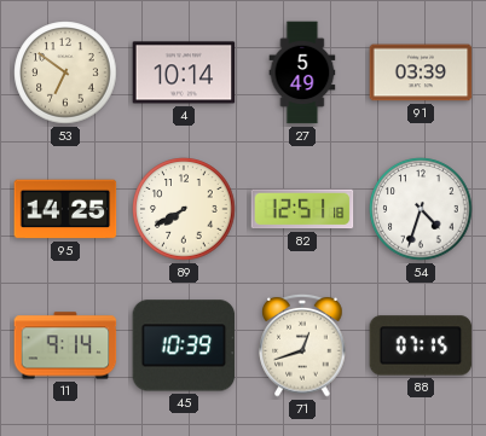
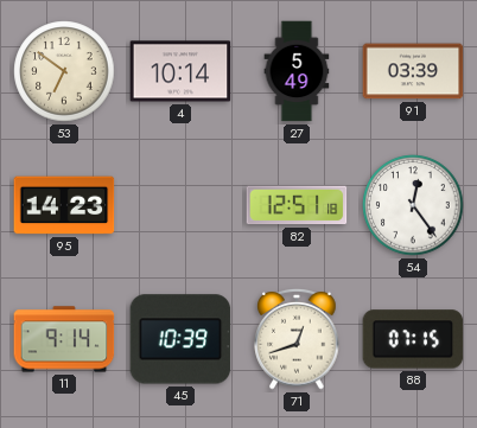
95: 14:25 -> 14:23 (64, 205)
89: 7:40 -> none (184, 209)
54: 4:33 -> 12:24 (413, 205)
